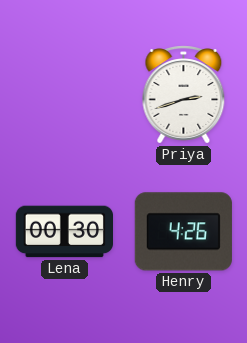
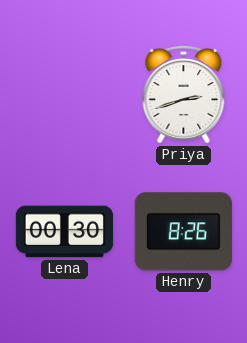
Henry: 4:26 -> 8:26 (183, 232)
